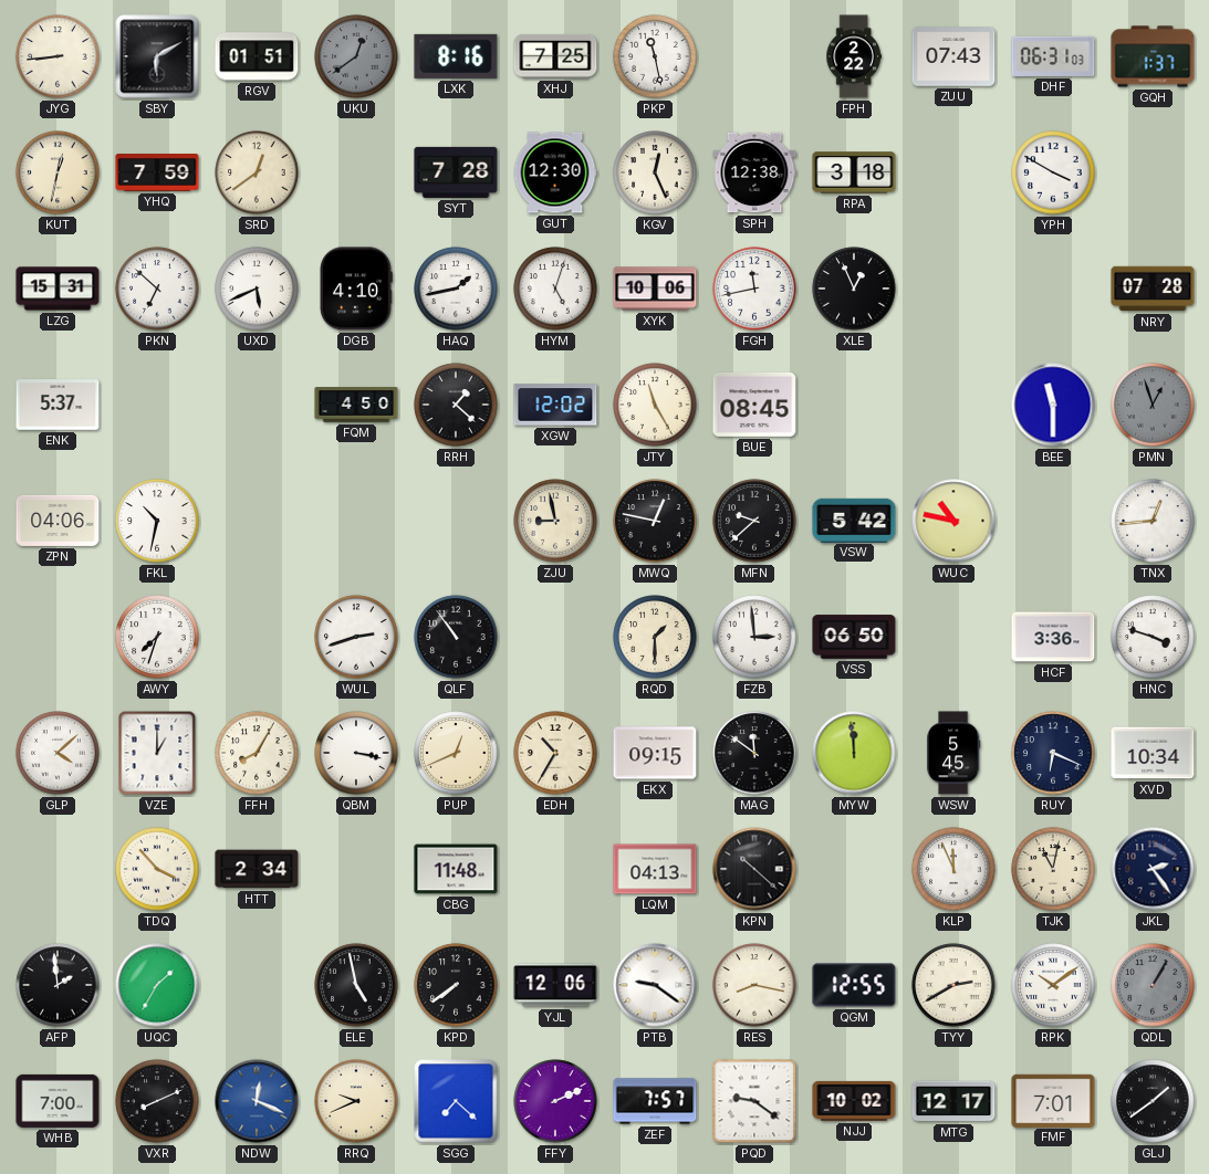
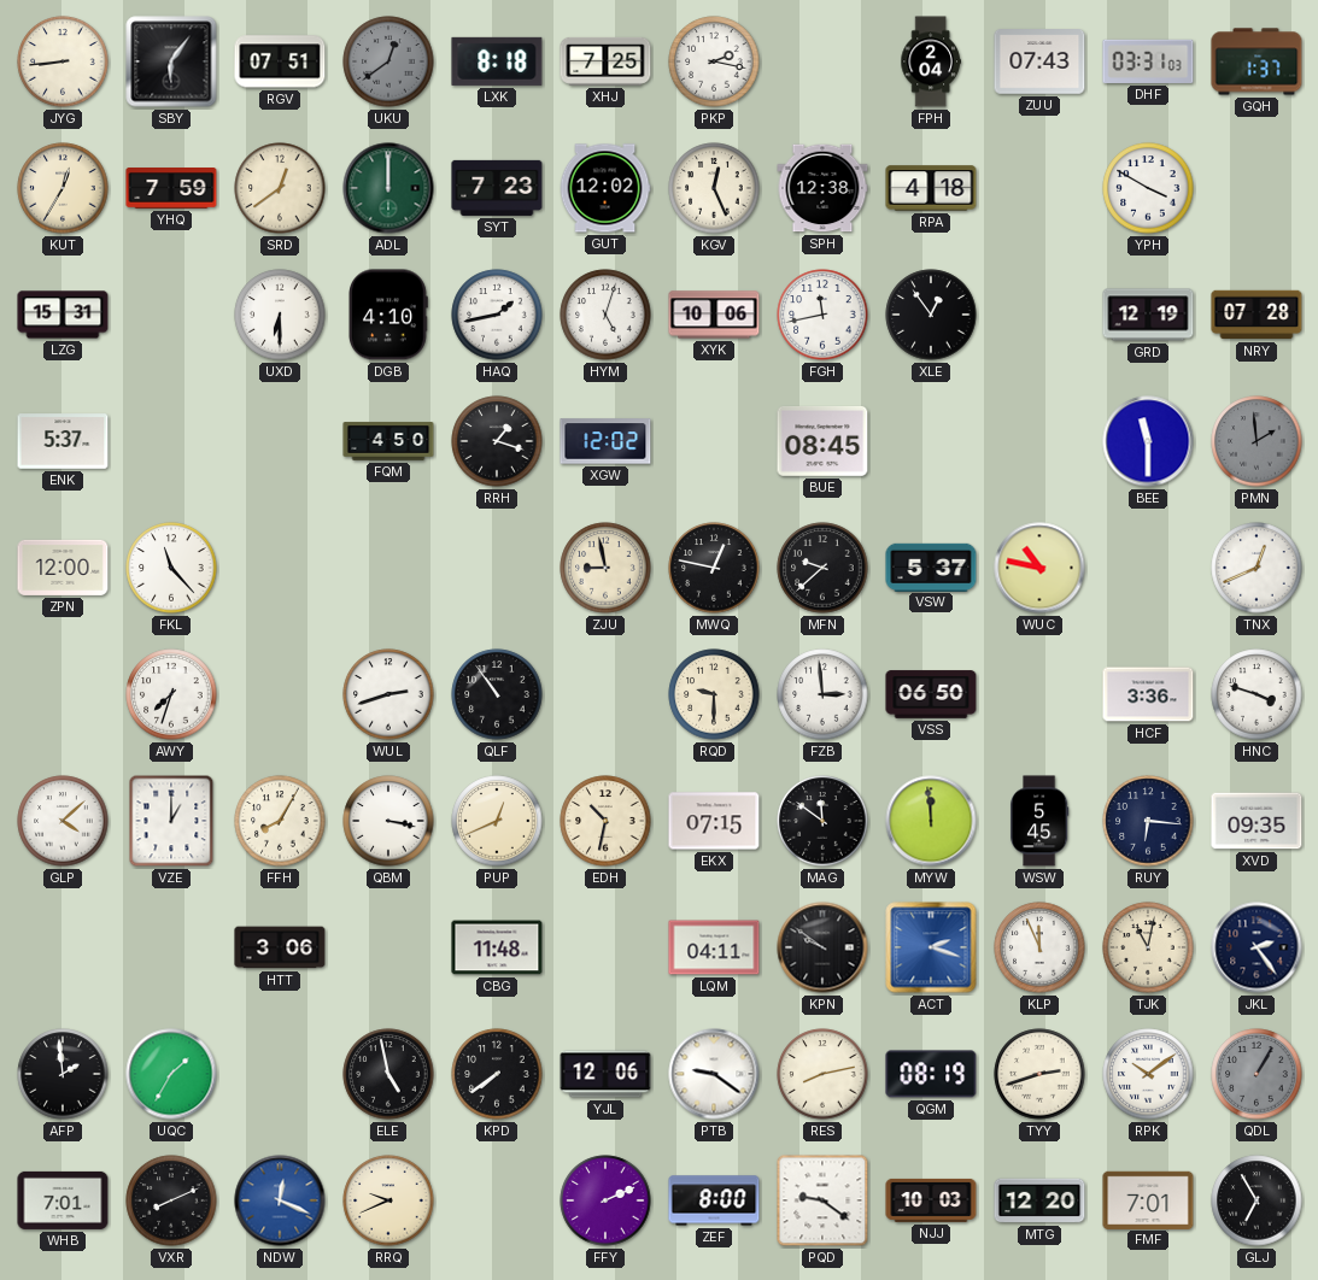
SBY: 6:10 -> 6:06 (171, 61)
RGV: 01:51 -> 07:51 (280, 61)
LXK: 8:16 -> 8:18 (497, 61)
PKP: 11:28 -> 2:17 (714, 61)
FPH: 2:22 -> 2:04 (931, 61)
DHF: 06:31 -> 03:31 (1148, 61)
KUT: 12:32 -> 12:35 (63, 188)
ADL: none -> 12:00 (388, 188)
SYT: 7:28 -> 7:23 (497, 188)
GUT: 12:30 -> 12:02 (605, 188)
RPA: 3:18 -> 4:18 (931, 188)
PKN: 6:52 -> none (157, 289)
UXD: 5:41 -> 6:30 (280, 315)
XLE: 12:56 -> 12:54 (931, 315)
GRD: none -> 12:19 (1148, 315)
RRH: 1:22 -> 1:18 (497, 441)
JTY: 11:25 -> none (655, 405)
PMN: 12:57 -> 1:59 (1257, 441)
ZPN: 04:06 -> 12:00 (63, 568)
FKL: 10:32 -> 11:23 (171, 568)
VSW: 5:42 -> 5:37 (931, 566)
TNX: 12:44 -> 12:41 (1257, 568)
RQD: 1:30 -> 9:30 (714, 694)
EDH: 10:35 -> 10:32 (605, 821)
EKX: 09:15 -> 07:15 (714, 821)
RUY: 6:19 -> 6:16 (1148, 821)
XVD: 10:34 -> 09:35 (1257, 821)
TDQ: 3:53 -> none (157, 869)
HTT: 2:34 -> 3:06 (280, 947)
LQM: 04:13 -> 04:11 (714, 947)
KPN: 10:22 -> 9:51 (822, 947)
ACT: none -> 2:18 (931, 947)
RES: 8:17 -> 8:13 (822, 1074)
QGM: 12:55 -> 08:19 (931, 1074)
TYY: 2:40 -> 2:42 (1039, 1074)
WHB: 7:00 -> 7:01 (63, 1200)
SGG: 7:22 -> none (456, 1101)
ZEF: 7:57 -> 8:00 (714, 1200)
NJJ: 10:02 -> 10:03 (931, 1200)
MTG: 12:17 -> 12:20 (1039, 1200)
GLJ: 1:39 -> 6:55 (1257, 1200)
